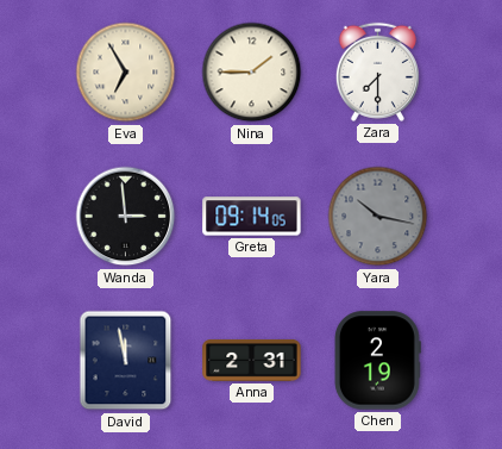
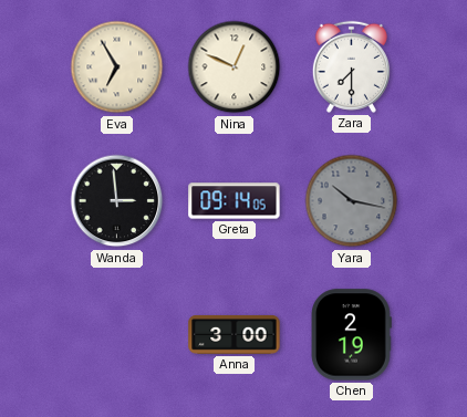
Nina: 1:45 -> 12:49 (235, 67)
David: 11:58 -> none (126, 361)
Anna: 2:31 -> 3:00 (235, 334)
